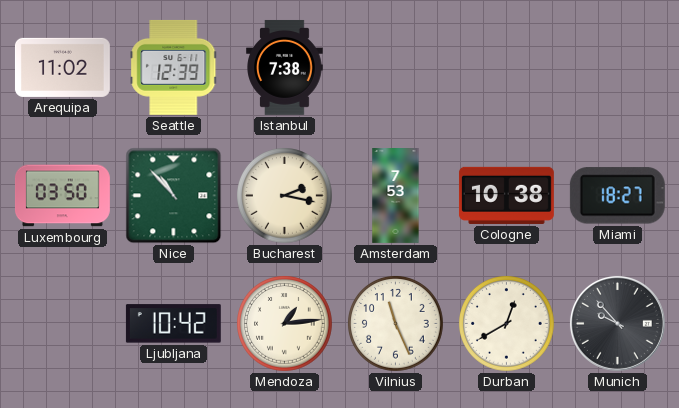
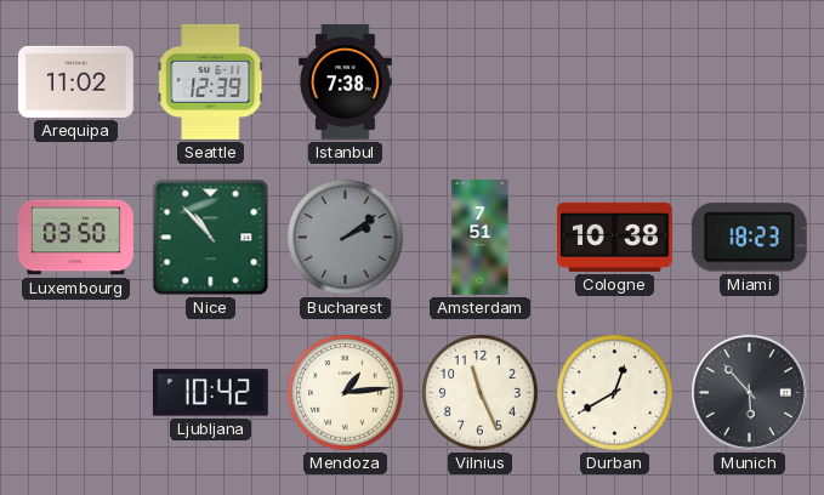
Bucharest: 2:17 -> 2:09 (346, 238)
Bucharest dial: cream -> grey (346, 238)
Amsterdam: 7:53 -> 7:51 (481, 238)
Miami: 18:27 -> 18:23 (749, 238)
Munich: 9:53 -> 5:53 (749, 392)
